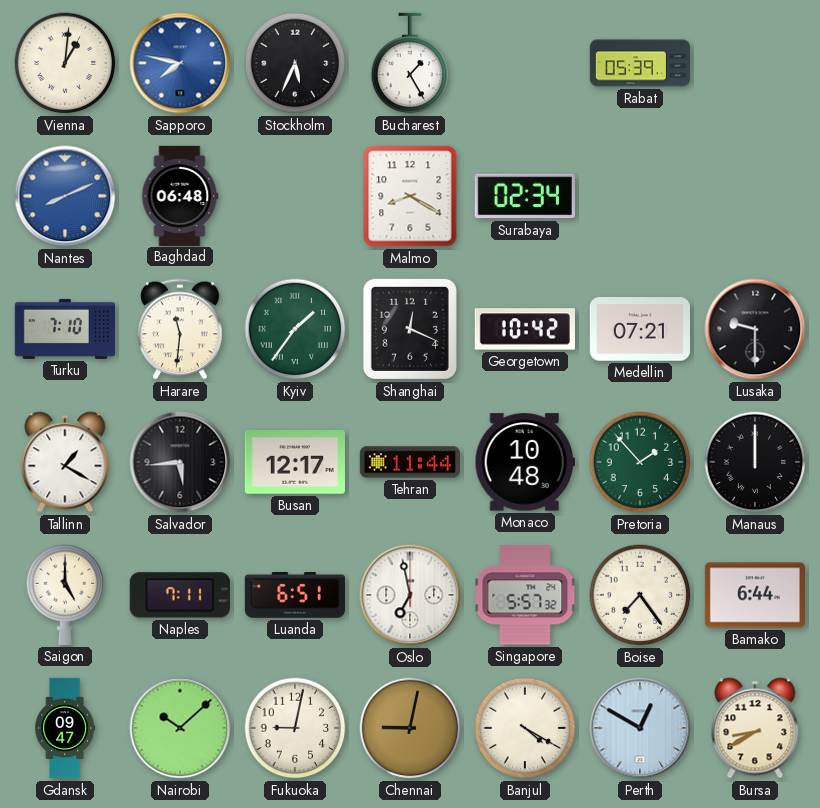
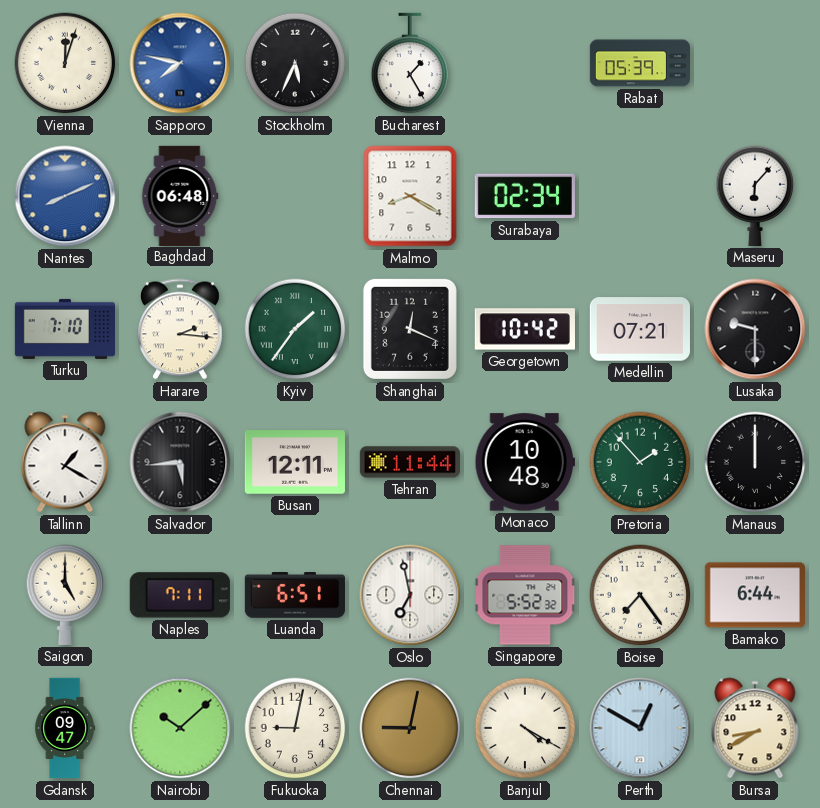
Vienna: 1:01 -> 12:03 (65, 63)
Maseru: none -> 6:07 (755, 196)
Harare: 11:31 -> 2:16 (180, 329)
Busan: 12:17 -> 12:11 (295, 462)
Singapore: 5:57 -> 5:52 (525, 595)
